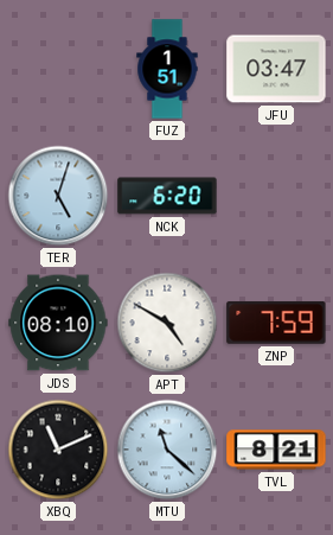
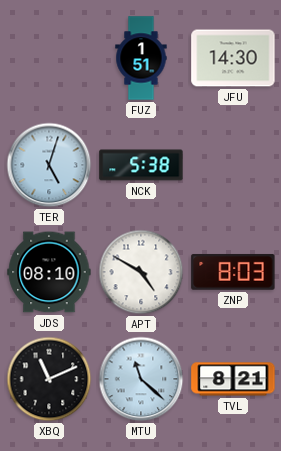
JFU: 03:47 -> 14:30 (233, 58)
NCK: 6:20 -> 5:38 (141, 165)
ZNP: 7:59 -> 8:03 (233, 272)
